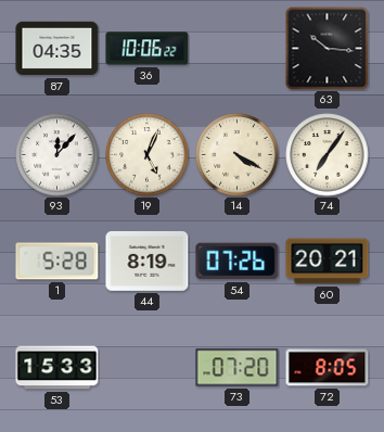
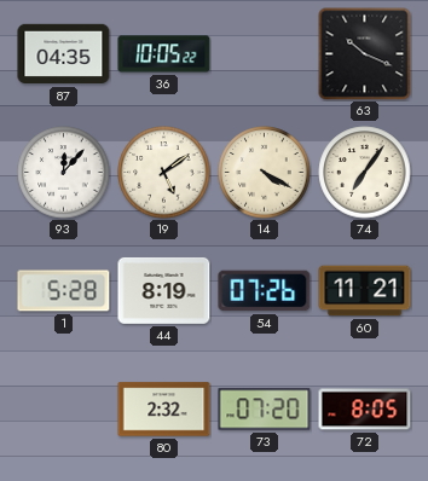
36: 10:06 -> 10:05 (164, 54)
63: 10:16 -> 10:19 (364, 53)
19: 5:04 -> 5:09 (164, 173)
60: 20:21 -> 11:21 (365, 291)
53: 15:33 -> none (57, 368)
80: none -> 2:32 (164, 410)
